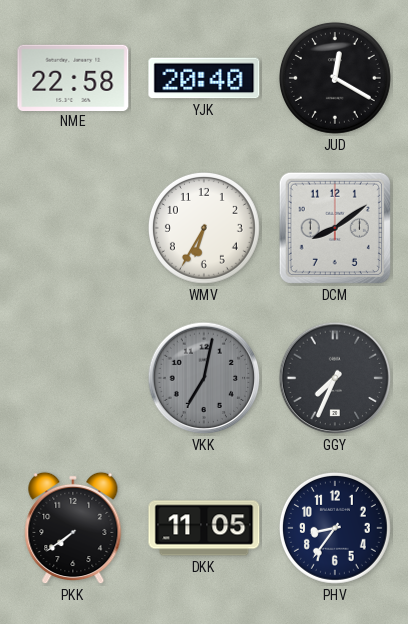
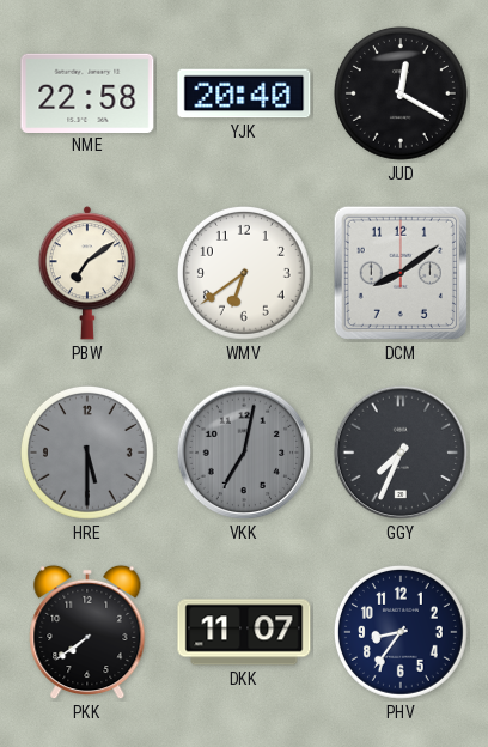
PBW: none -> 7:09 (87, 273)
WMV: 6:35 -> 6:39 (244, 273)
HRE: none -> 5:30 (87, 453)
DKK: 11:05 -> 11:07 (244, 632)
